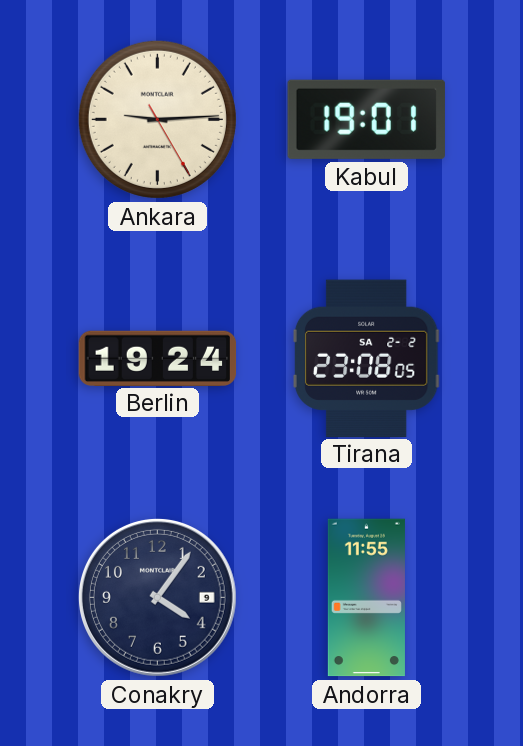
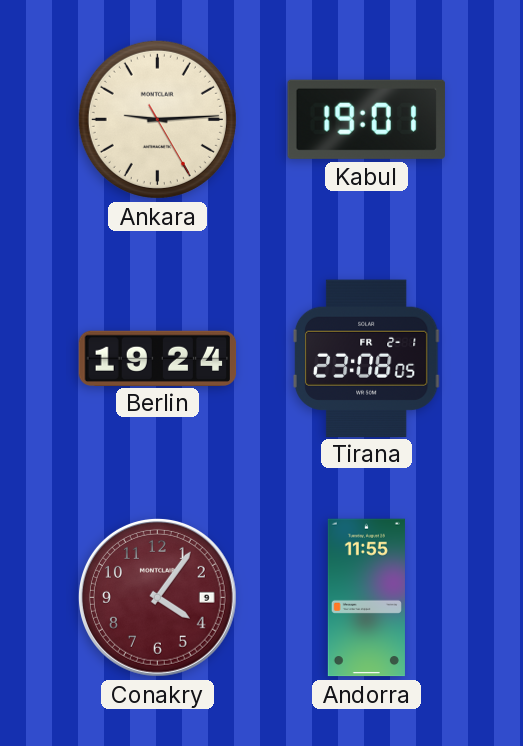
Tirana date: SA 2-2 -> FR 2-1 (366, 358)
Conakry dial: navy -> burgundy (157, 597)
